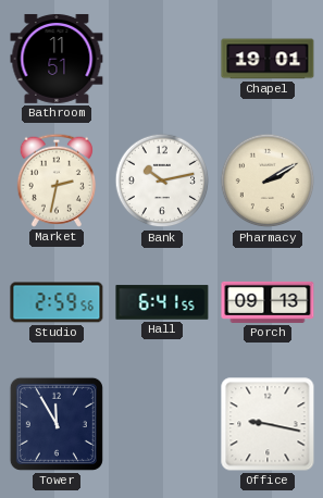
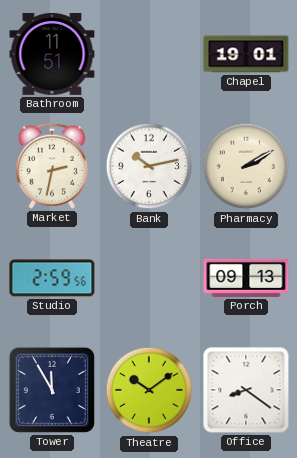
Hall: 6:41 -> none (162, 302)
Theatre: none -> 10:09 (149, 390)
Office: 9:17 -> 8:21 (246, 390)
